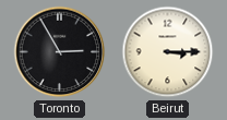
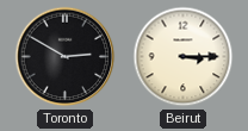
Toronto: 2:55 -> 2:50 (66, 57)
